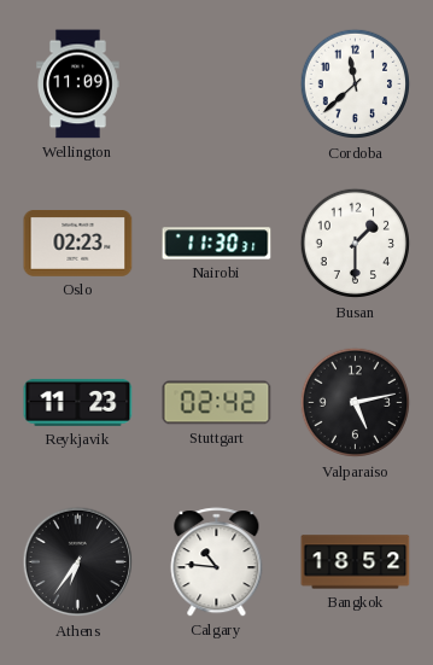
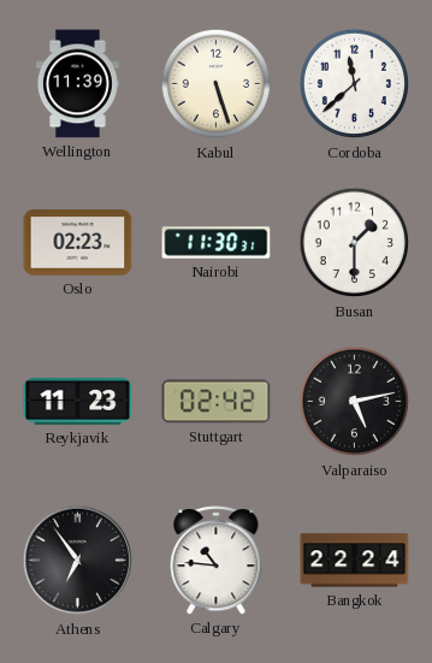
Wellington: 11:09 -> 11:39 (78, 84)
Kabul: none -> 5:27 (217, 84)
Athens: 6:36 -> 6:54 (78, 561)
Bangkok: 18:52 -> 22:24 (355, 561)
